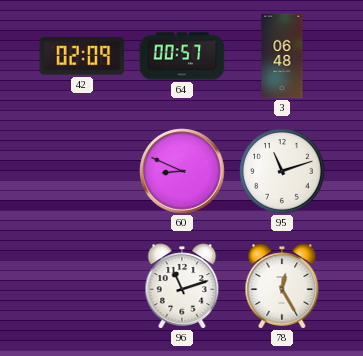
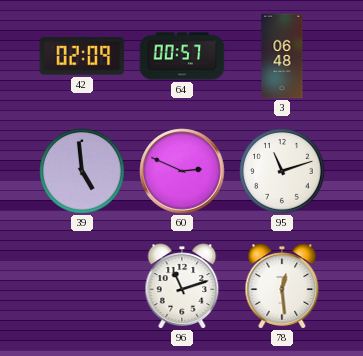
39: none -> 4:59 (82, 171)
60: 8:49 -> 2:49 (182, 171)
78: 12:25 -> 12:29 (282, 286)
